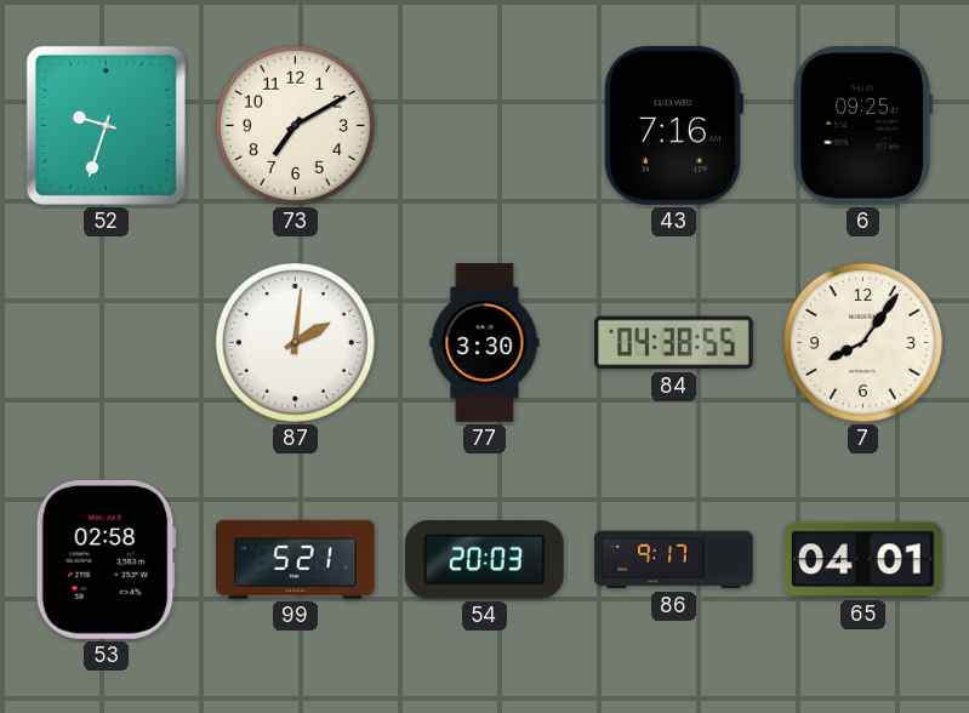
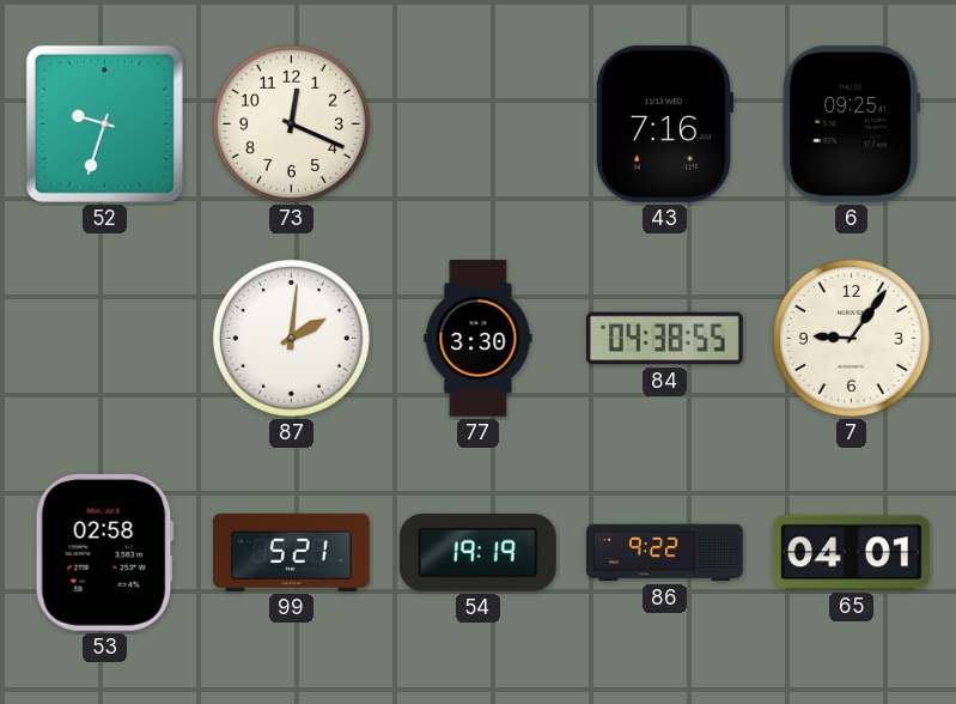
73: 7:10 -> 12:19 (291, 123)
7: 8:06 -> 9:06 (851, 338)
54: 20:03 -> 19:19 (477, 553)
86: 9:17 -> 9:22 (665, 553)
